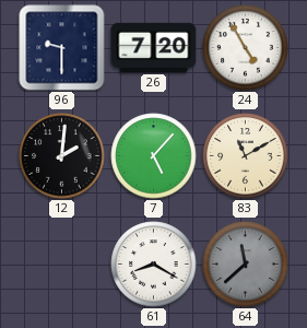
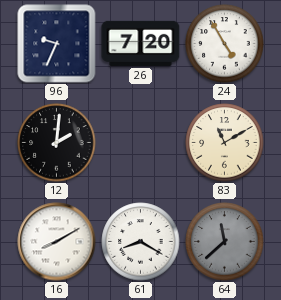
96: 9:30 -> 9:34 (57, 44)
7: 5:07 -> none (154, 156)
16: none -> 8:10 (57, 242)
